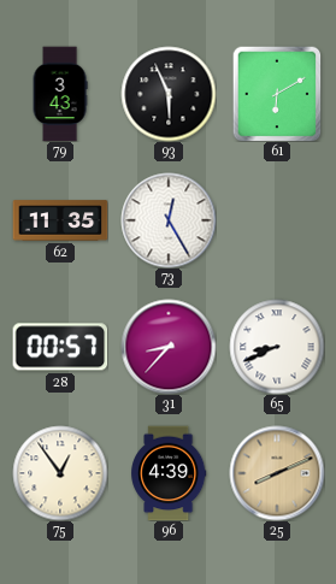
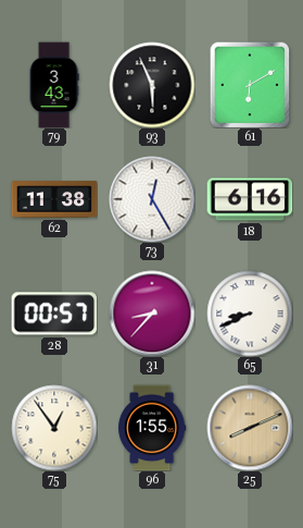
62: 11:35 -> 11:38 (54, 199)
18: none -> 6:16 (250, 199)
96: 4:39 -> 1:55 (152, 428)
